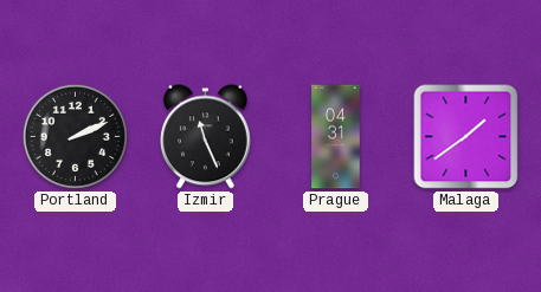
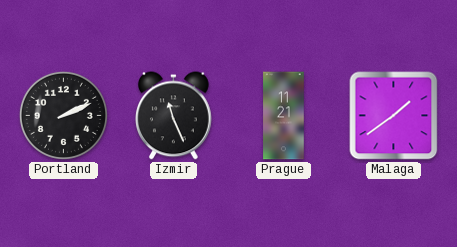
Prague: 04:31 -> 11:21 (284, 116)
